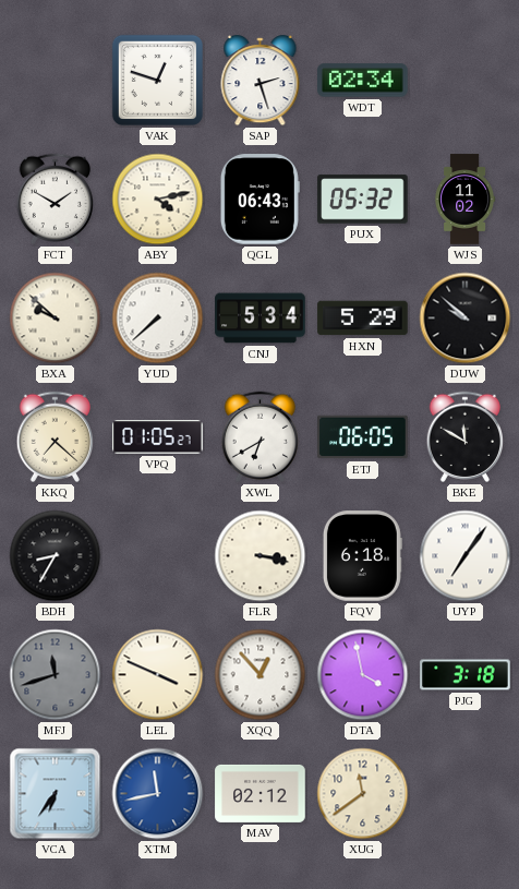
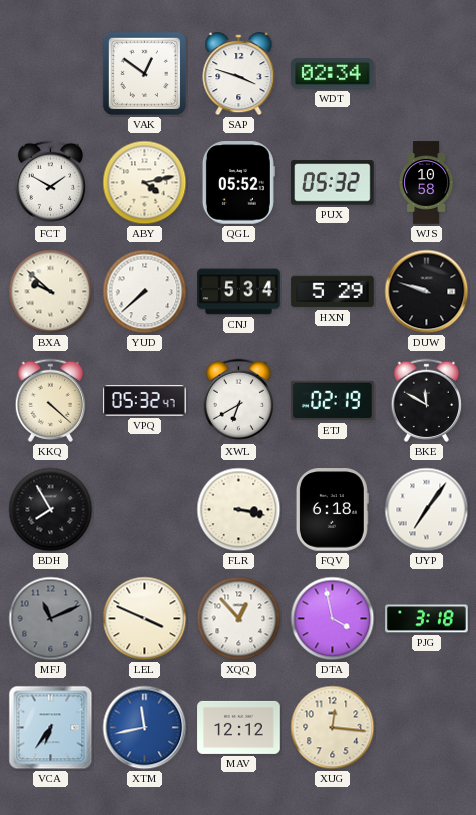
VAK: 12:48 -> 12:51 (144, 73)
SAP: 2:27 -> 3:48 (239, 75)
QGL: 06:43 -> 05:52 (238, 183)
WJS: 11:02 -> 10:58 (426, 183)
DUW: 9:52 -> 9:48 (427, 292)
KKQ: 7:22 -> 4:22 (50, 400)
VPQ: 01:05 -> 05:32 (145, 401)
ETJ: 06:05 -> 02:19 (333, 401)
BDH: 8:35 -> 7:55 (51, 510)
MFJ: 11:42 -> 11:11 (51, 619)
MAV: 02:12 -> 12:12 (239, 727)
XUG: 11:39 -> 12:16 (333, 728)
